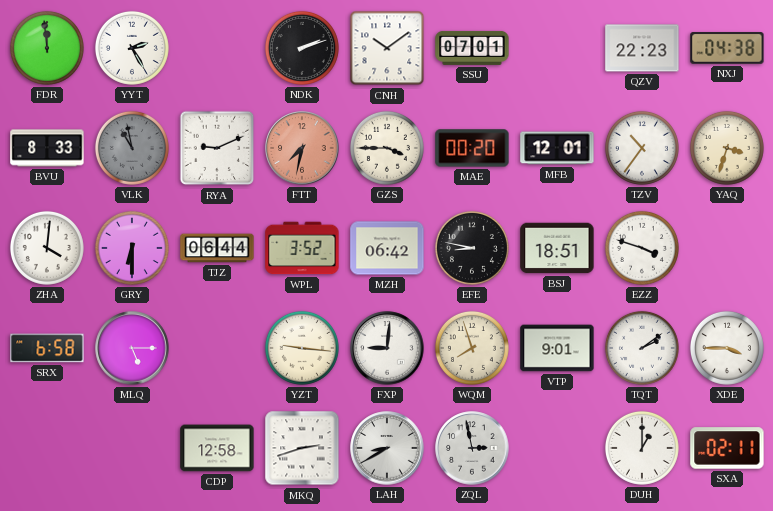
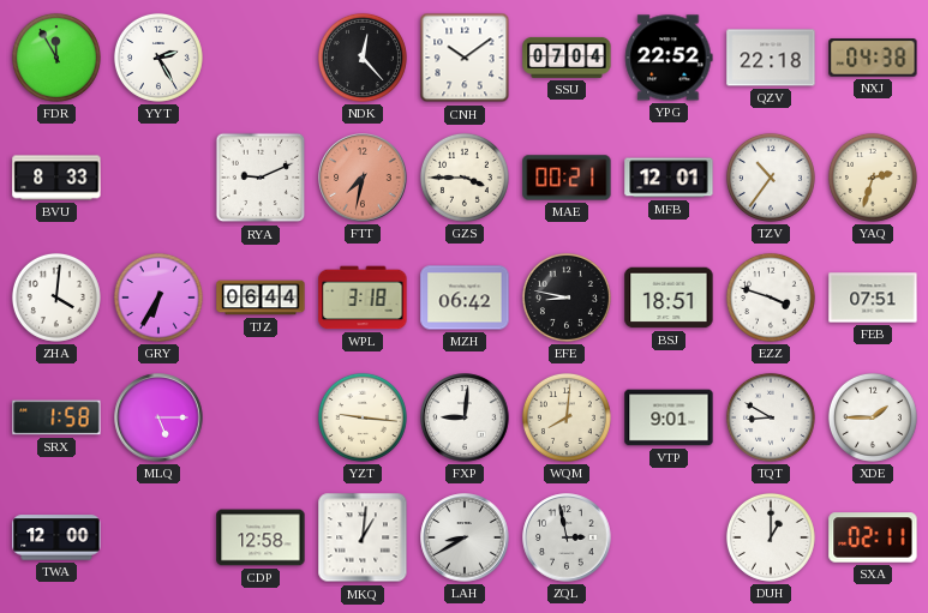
FDR: 11:59 -> 11:55 (56, 58)
NDK: 2:12 -> 12:23 (363, 58)
SSU: 07:01 -> 07:04 (567, 58)
YPG: none -> 22:52 (669, 58)
QZV: 22:23 -> 22:18 (771, 58)
VLK: 10:58 -> none (132, 148)
MAE: 00:20 -> 00:21 (567, 178)
YAQ: 3:33 -> 2:33 (873, 178)
GRY: 6:30 -> 6:35 (158, 298)
WPL: 3:52 -> 3:18 (363, 298)
FEB: none -> 07:51 (873, 298)
SRX: 6:58 -> 1:58 (56, 417)
WQM: 7:57 -> 8:01 (567, 417)
TQT: 2:09 -> 8:50 (771, 417)
XDE: 3:45 -> 1:45 (873, 417)
TWA: none -> 12:00 (56, 537)
MKQ: 2:42 -> 1:01 (363, 537)
